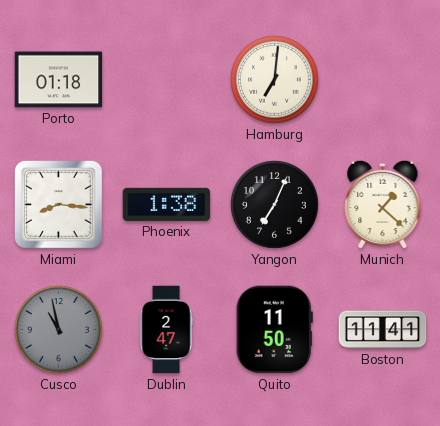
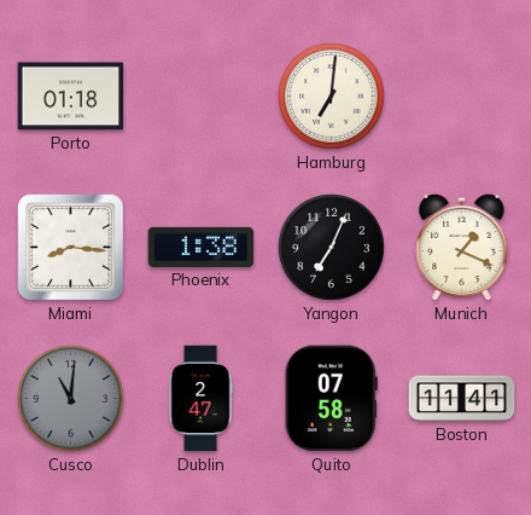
Munich: 1:22 -> 1:19 (462, 247)
Cusco: 10:58 -> 11:01 (71, 399)
Quito: 11:50 -> 07:58 (331, 399)
